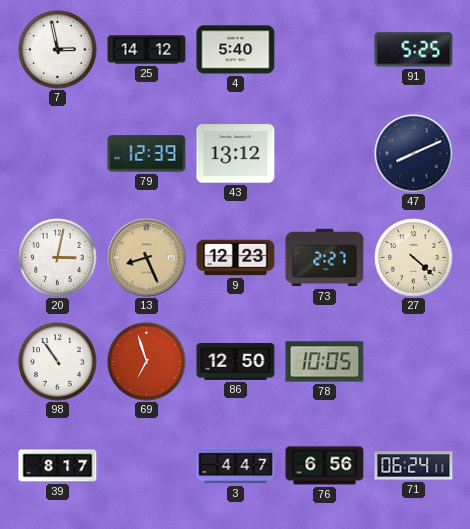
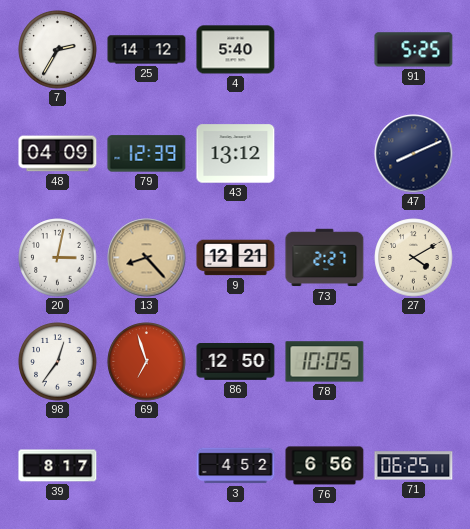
7: 2:58 -> 2:35 (58, 50)
48: none -> 04:09 (58, 154)
13: 8:26 -> 8:23 (147, 258)
9: 12:23 -> 12:21 (236, 258)
27: 4:22 -> 4:10 (414, 258)
98: 10:54 -> 12:36 (58, 362)
3: 4:47 -> 4:52 (236, 466)
71: 06:24 -> 06:25 (414, 466)
